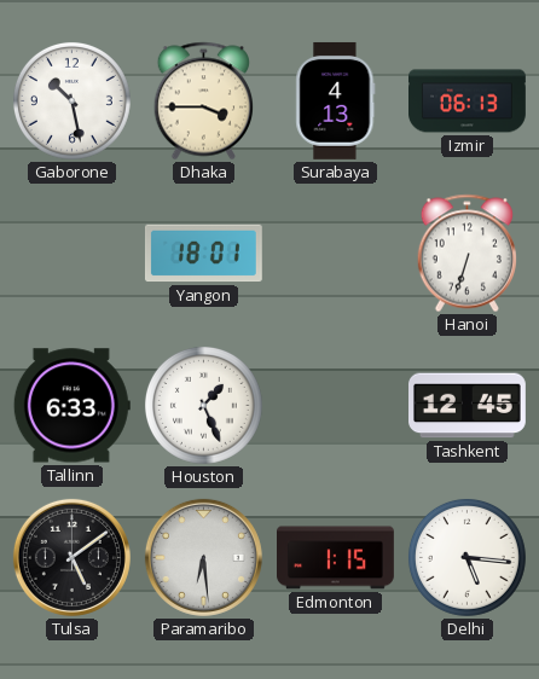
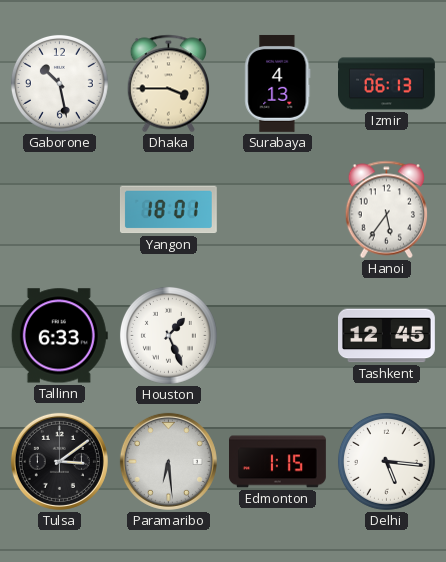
Hanoi: 6:33 -> 5:36 (386, 210)
Tulsa: 5:09 -> 3:09 (59, 461)
